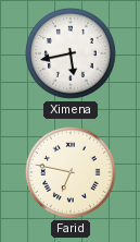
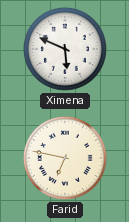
Ximena: 5:43 -> 5:49 (66, 50)
